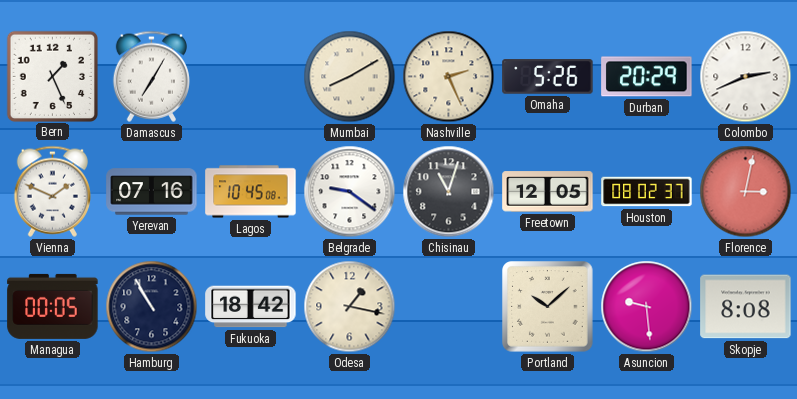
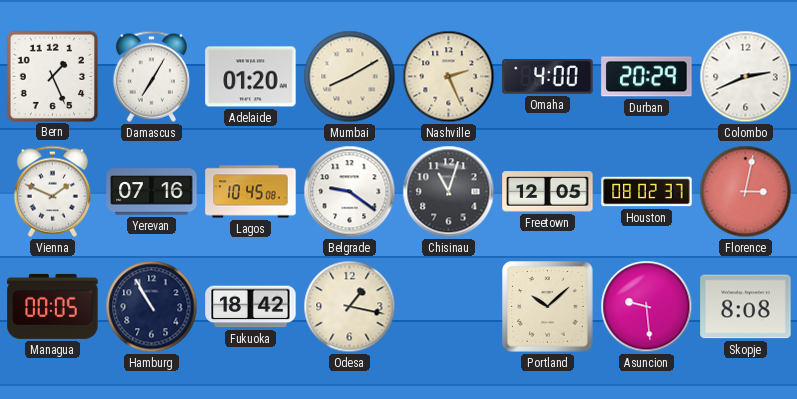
Adelaide: none -> 01:20 (251, 77)
Omaha: 5:26 -> 4:00 (548, 77)
